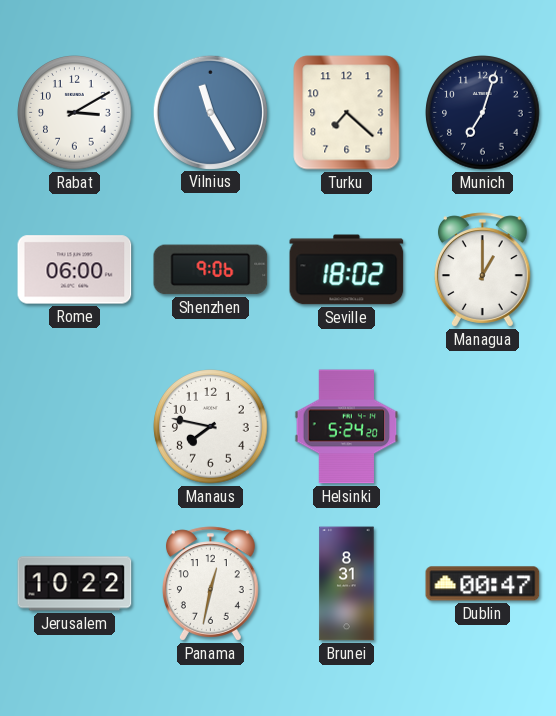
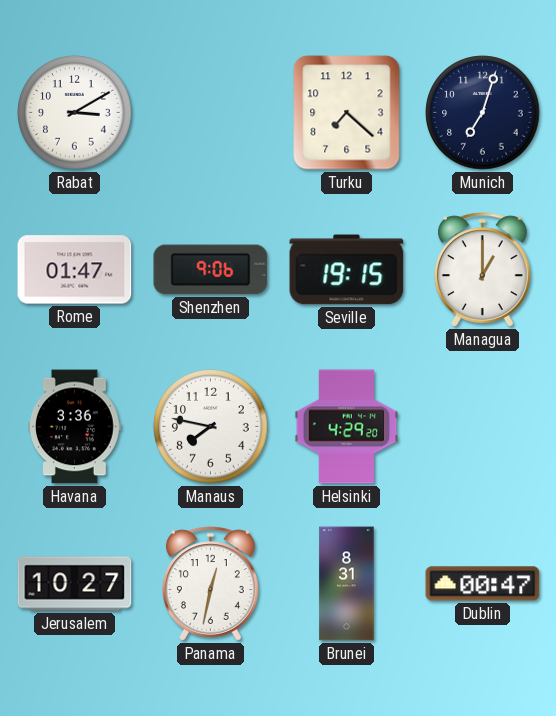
Vilnius: 11:25 -> none (210, 112)
Rome: 06:00 -> 01:47 (75, 270)
Seville: 18:02 -> 19:15 (347, 270)
Havana: none -> 3:36 (75, 427)
Helsinki: 5:24 -> 4:29 (347, 427)
Jerusalem: 10:22 -> 10:27 (75, 584)
